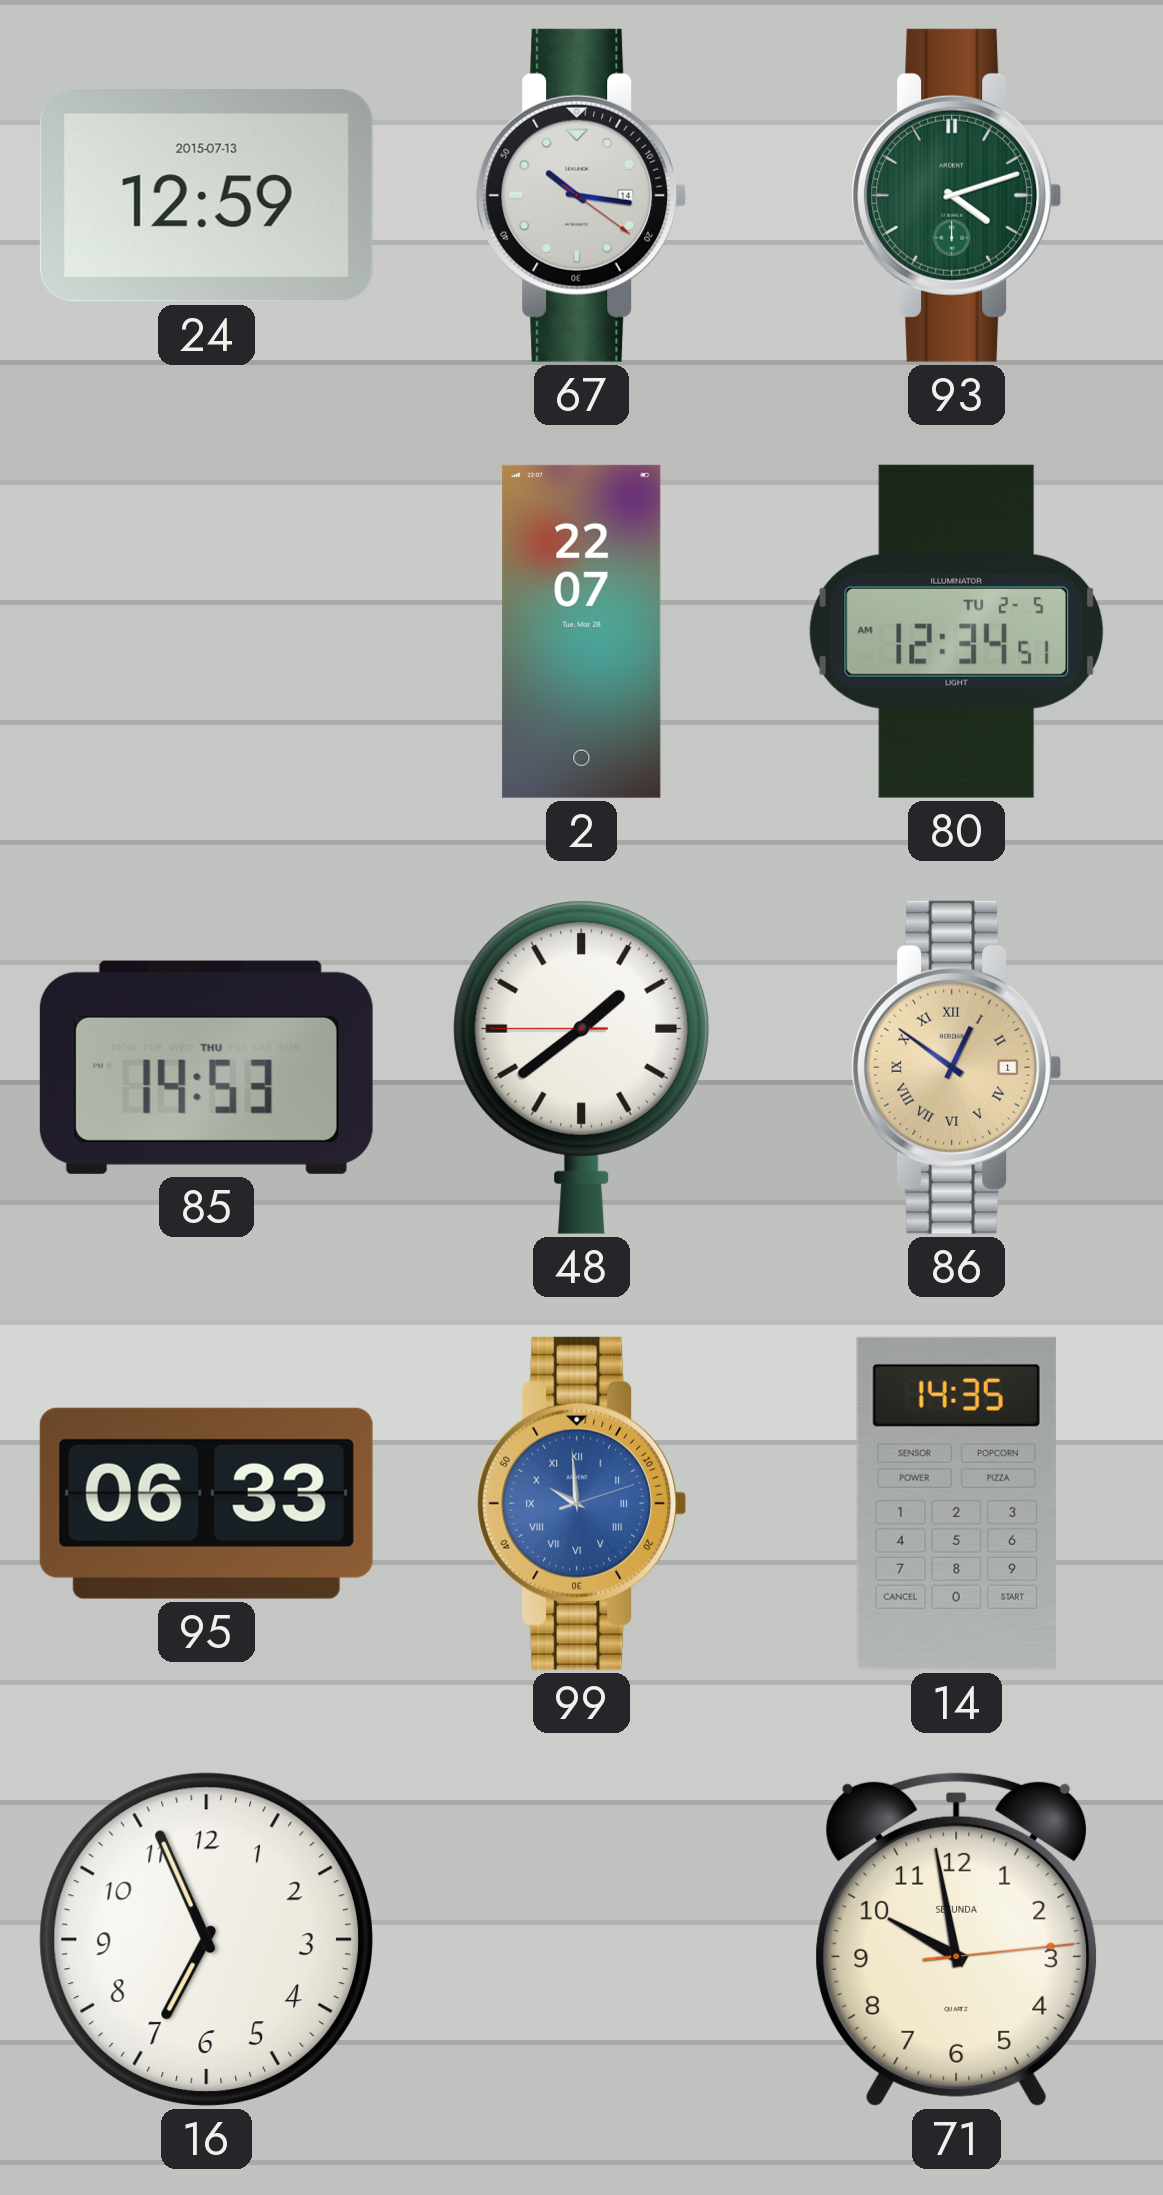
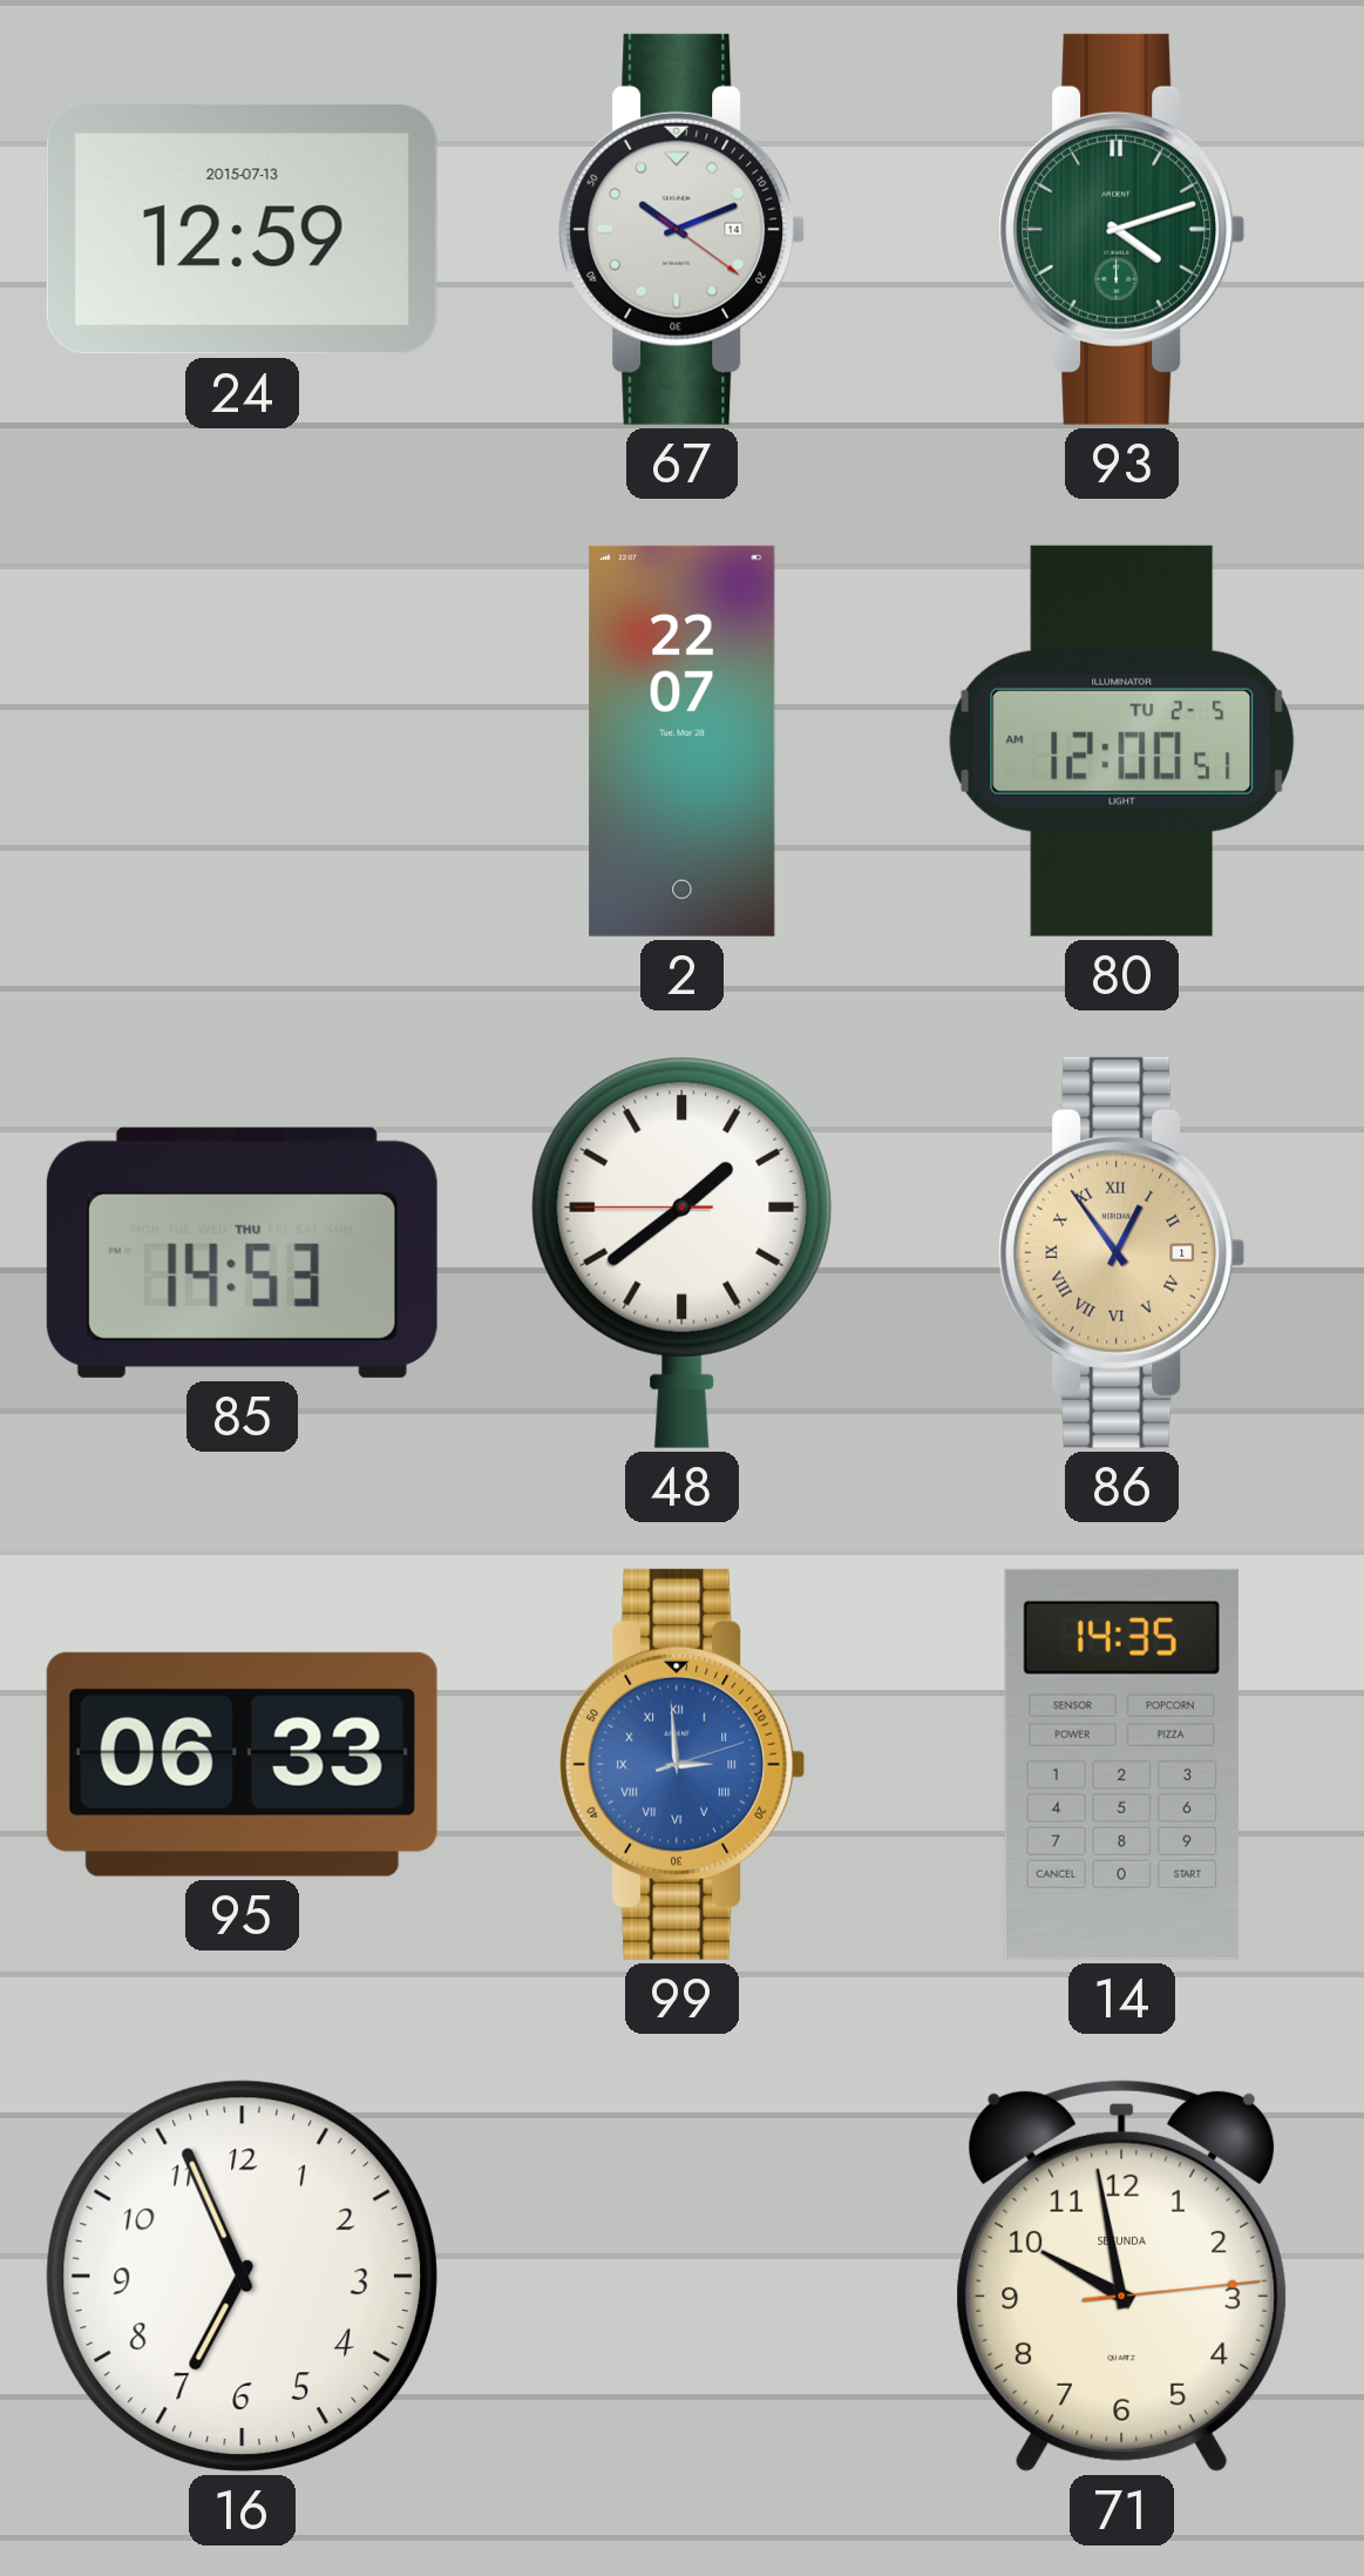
67: 10:16 -> 10:11 (683, 229)
80: 12:34 -> 12:00 (1121, 741)
86: 12:51 -> 12:54 (1122, 1252)
99: 9:59 -> 2:59 (683, 1764)
